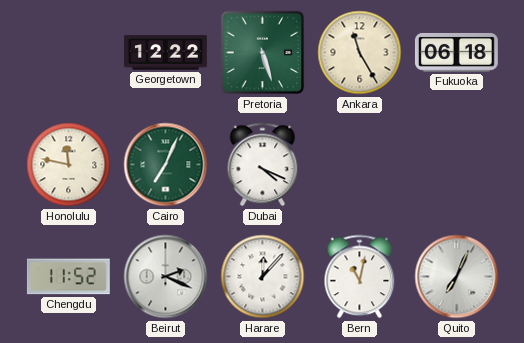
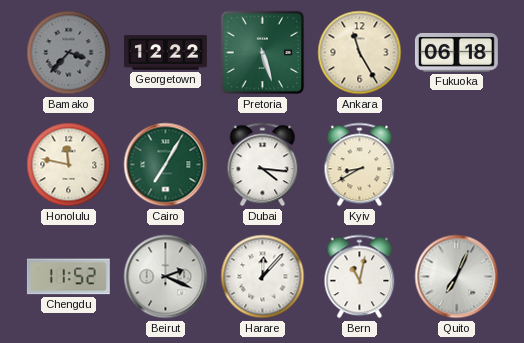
Bamako: none -> 3:37 (69, 53)
Cairo: 7:04 -> 7:05 (166, 165)
Dubai: 4:19 -> 4:16 (263, 165)
Kyiv: none -> 8:40 (360, 165)
